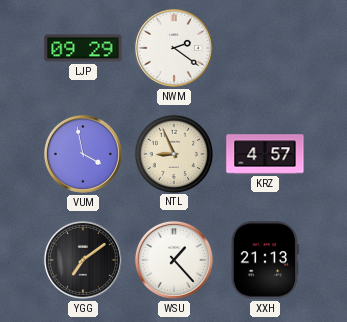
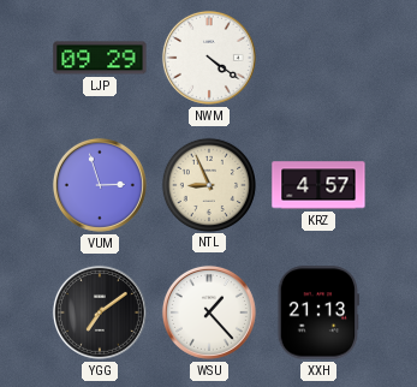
NWM: 2:21 -> 4:21 (209, 58)
VUM: 3:58 -> 2:57 (100, 185)
